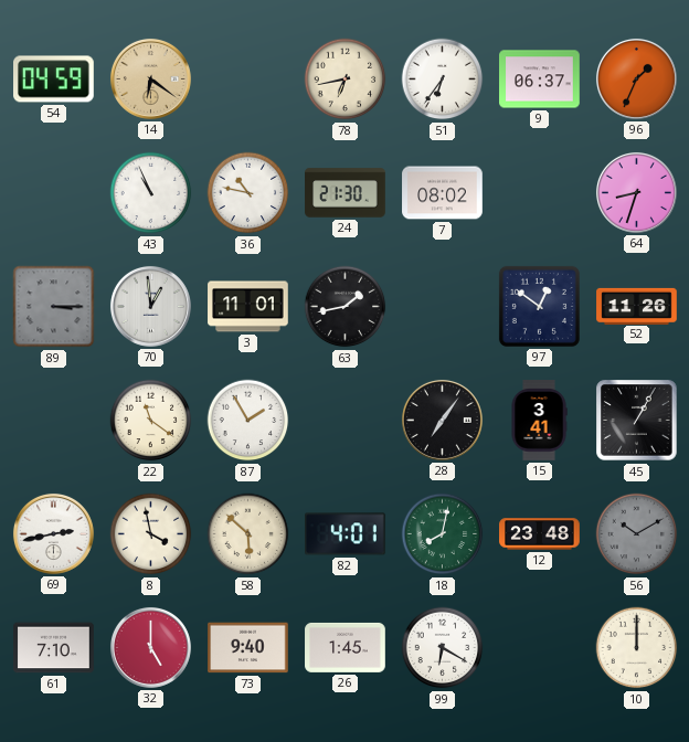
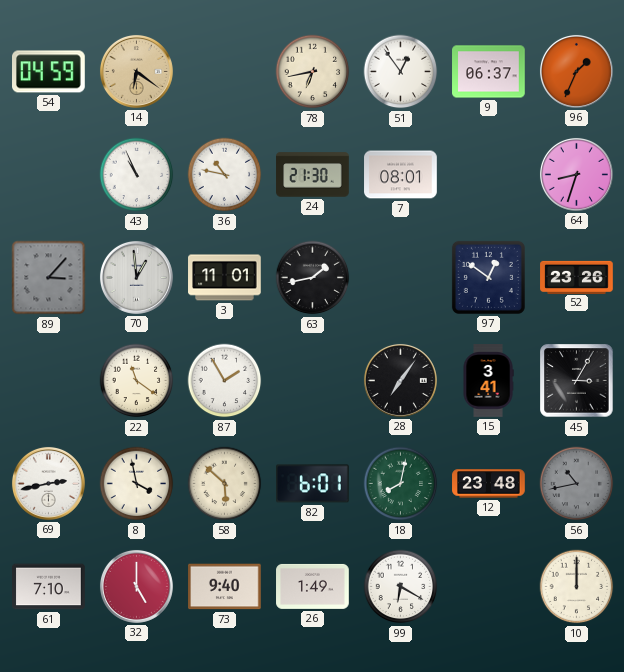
51: 6:36 -> 12:54 (401, 72)
7: 08:02 -> 08:01 (401, 175)
89: 3:15 -> 3:07 (49, 278)
52: 11:26 -> 23:26 (577, 277)
45: 1:05 -> 3:05 (577, 381)
82: 4:01 -> 6:01 (313, 484)
56: 10:10 -> 10:43 (577, 484)
26: 1:45 -> 1:49 (313, 586)
